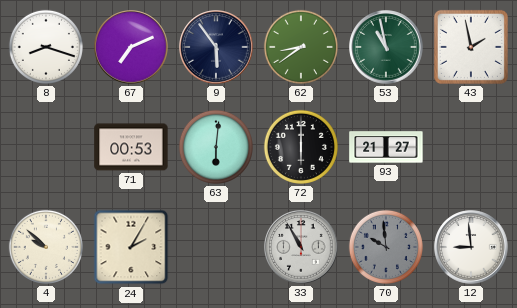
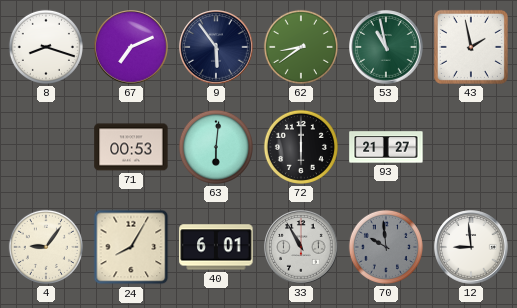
4: 9:52 -> 9:06 (46, 247)
24: 2:05 -> 8:05 (131, 247)
40: none -> 6:01 (216, 247)
